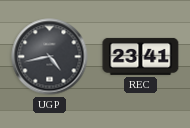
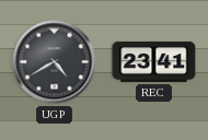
UGP: 4:43 -> 4:40 (55, 62)
